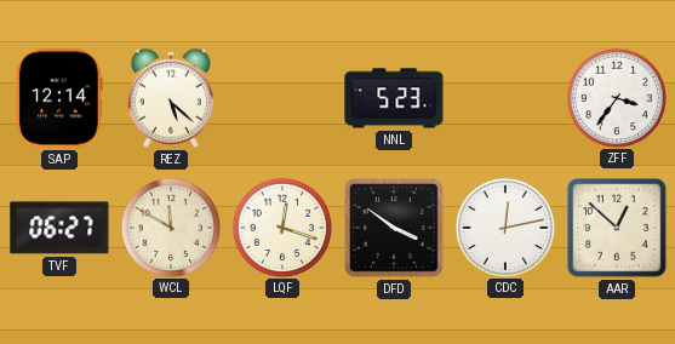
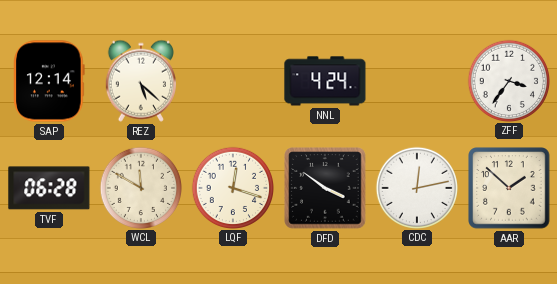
NNL: 5:23 -> 4:24 (325, 81)
TVF: 06:27 -> 06:28 (49, 188)
AAR: 12:52 -> 1:52 (509, 188)
